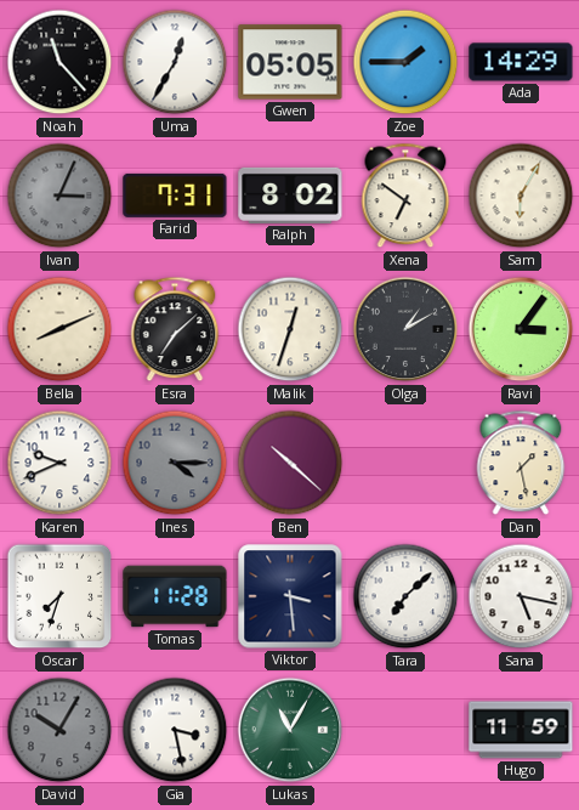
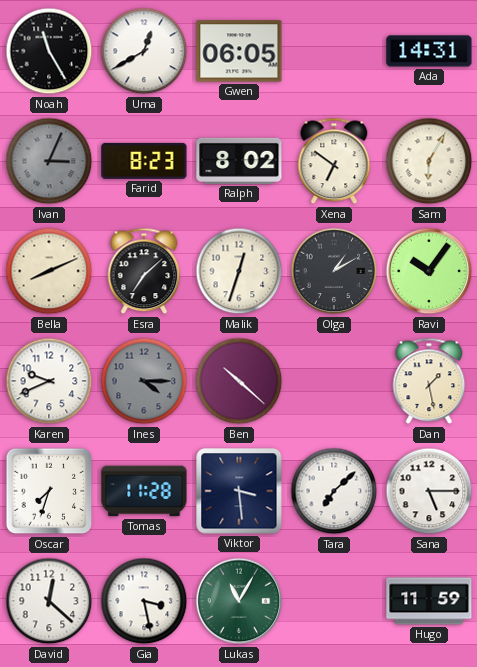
Noah: 11:23 -> 11:25 (49, 51)
Uma: 12:35 -> 12:40 (144, 51)
Gwen: 05:05 -> 06:05 (239, 51)
Zoe: 1:45 -> none (405, 62)
Ada: 14:29 -> 14:31 (429, 51)
Farid: 7:31 -> 8:23 (144, 161)
Ravi: 3:06 -> 10:06 (429, 271)
Sana: 5:17 -> 5:15 (429, 491)
David: 10:05 -> 12:22 (49, 601)
David dial: grey -> white (49, 601)
